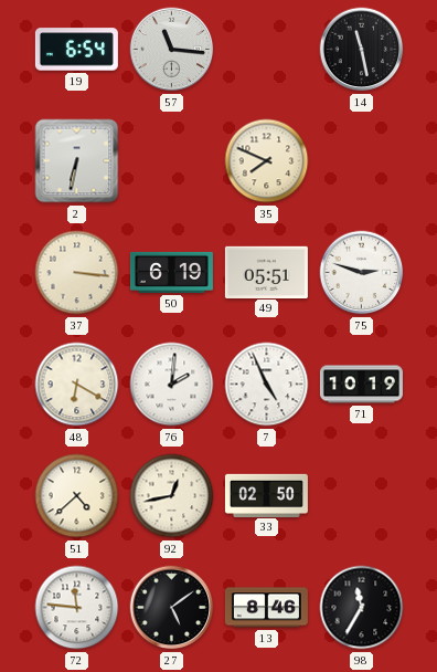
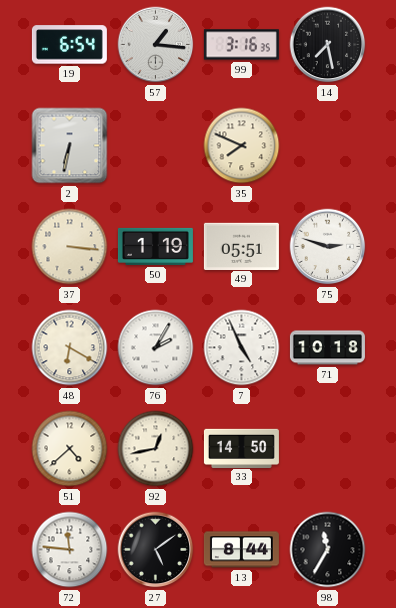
57: 11:16 -> 1:16 (156, 45)
99: none -> 3:16 (241, 45)
14: 11:28 -> 7:28 (328, 45)
50: 6:19 -> 1:19 (155, 246)
76: 2:01 -> 2:05 (156, 348)
71: 10:19 -> 10:18 (327, 348)
33: 02:50 -> 14:50 (241, 448)
13: 8:46 -> 8:44 (241, 550)
